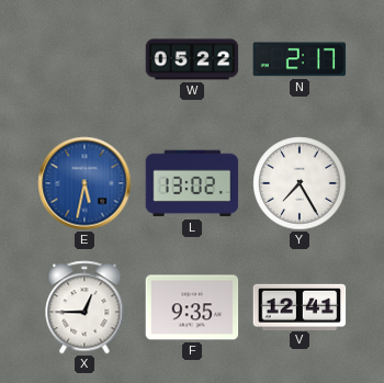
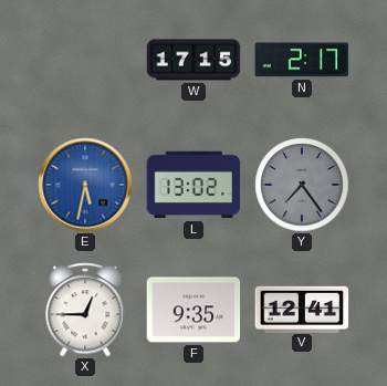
W: 05:22 -> 17:15 (193, 60)
Y: 7:25 -> 7:24 (302, 185)
Y dial: white -> grey (302, 185)
